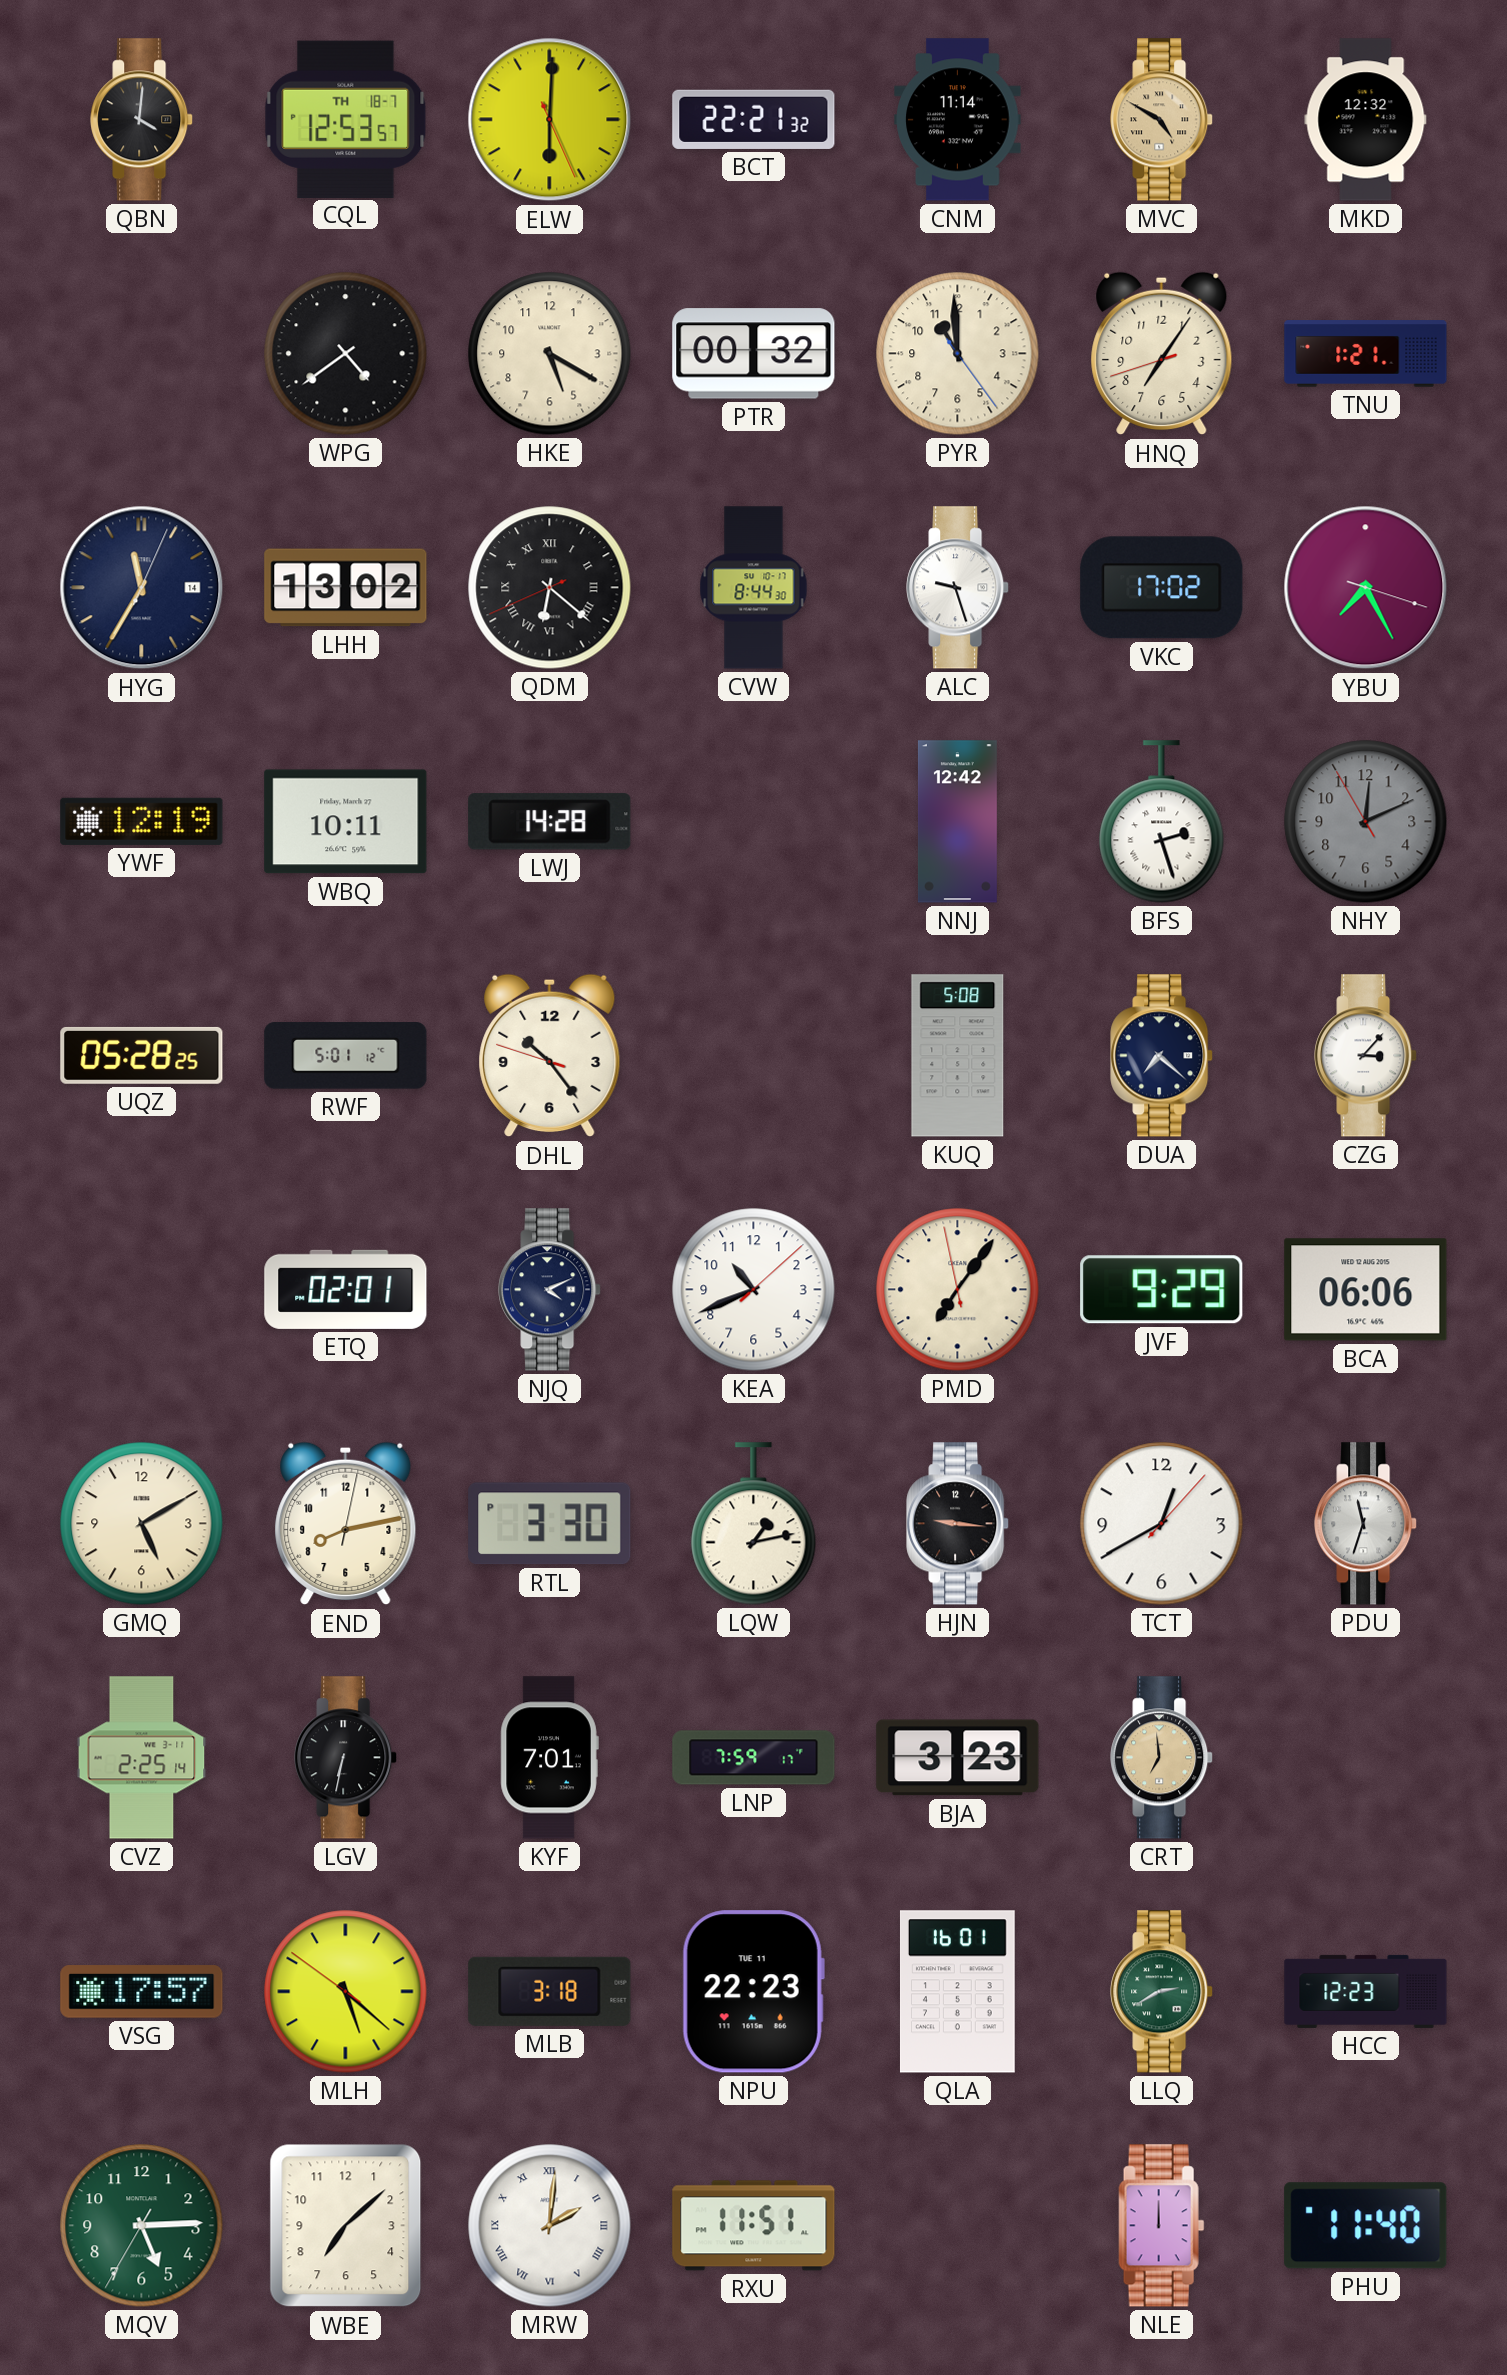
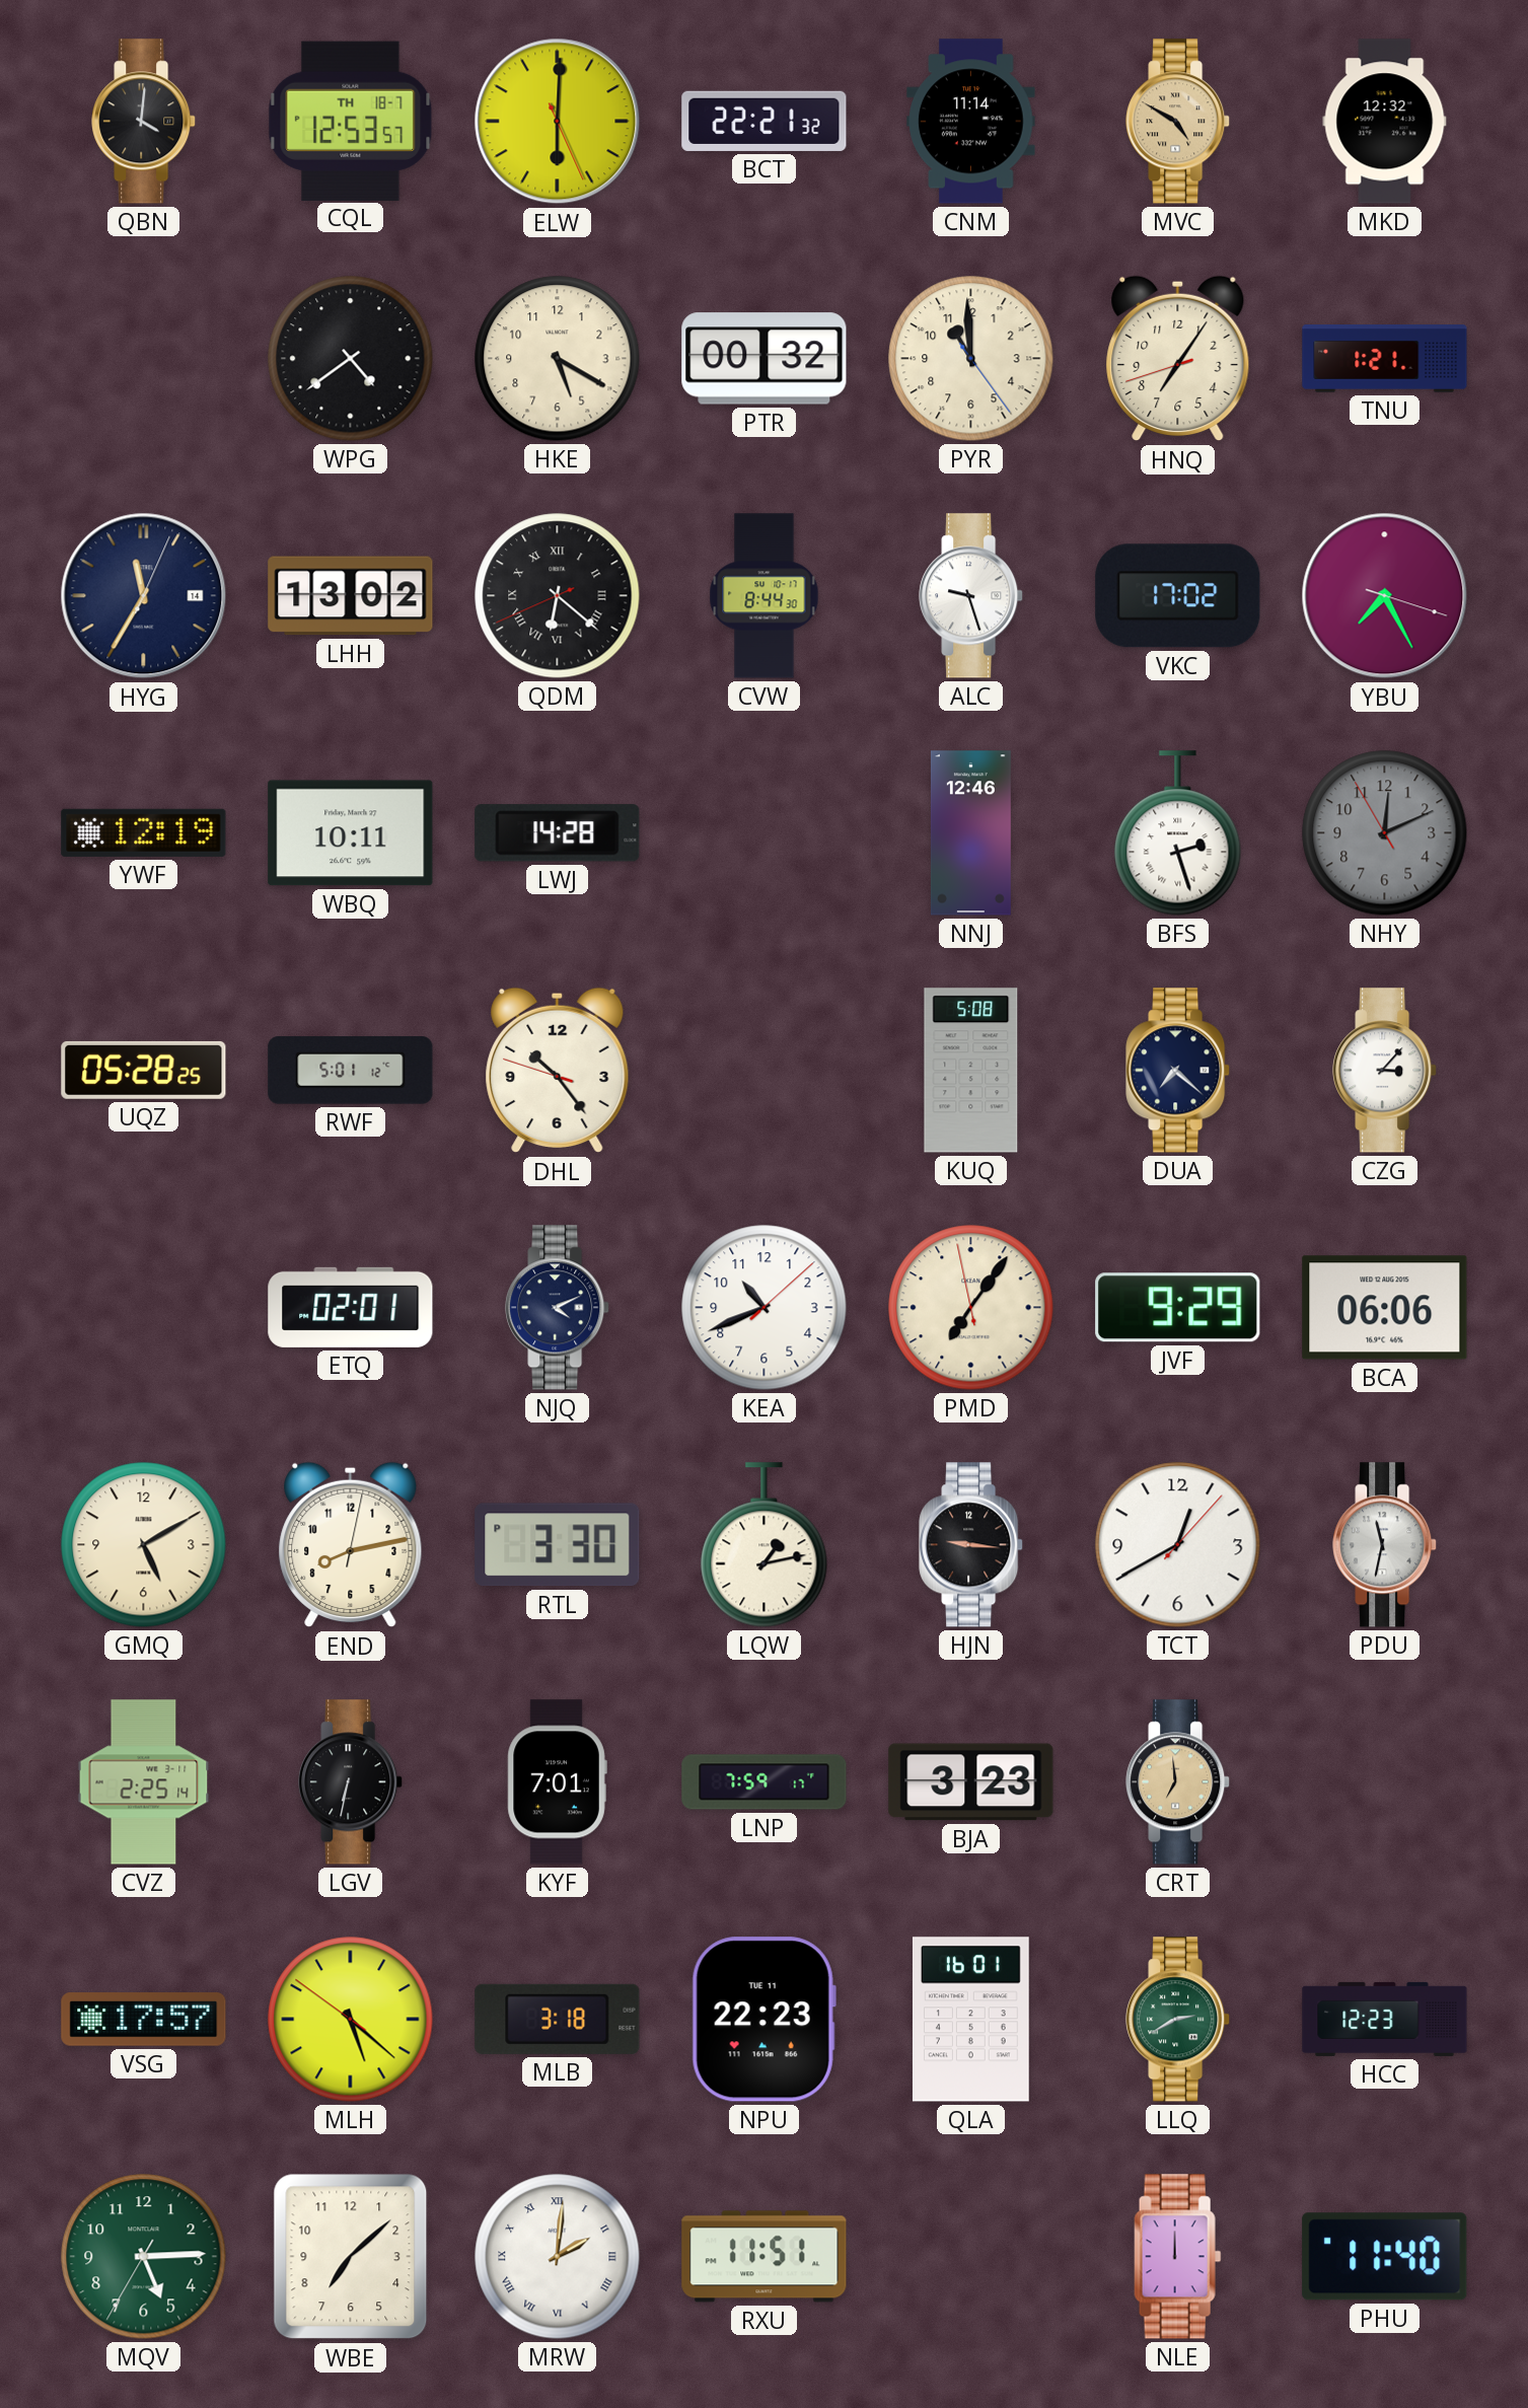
NNJ: 12:42 -> 12:46 (970, 833)
PDU: 11:33 -> 11:32 (1385, 1545)
